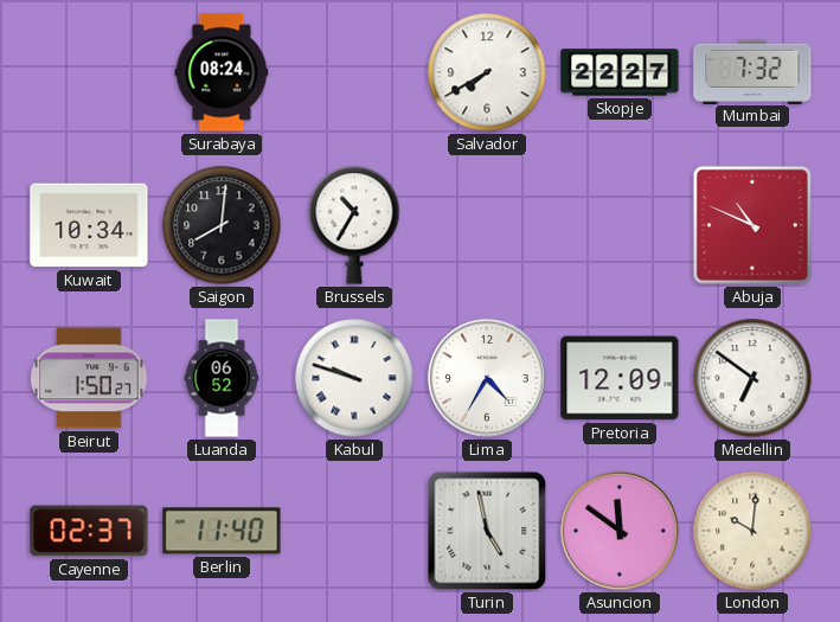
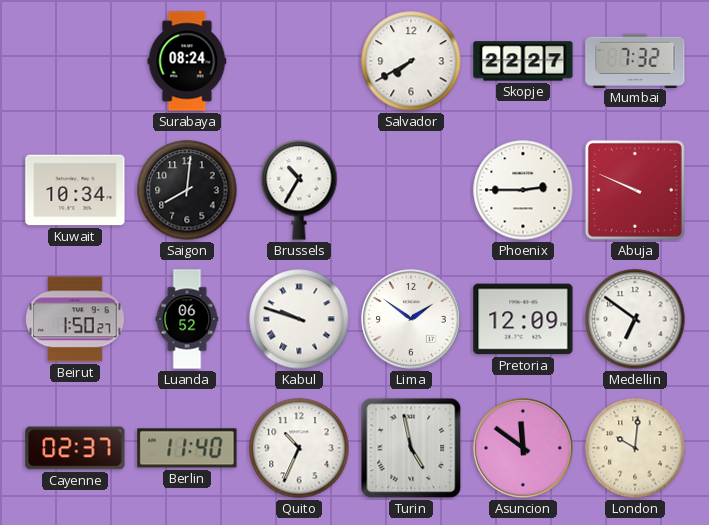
Phoenix: none -> 2:45 (523, 190)
Abuja: 10:49 -> 9:49 (635, 190)
Lima: 4:35 -> 1:51 (411, 319)
Quito: none -> 10:34 (299, 448)
